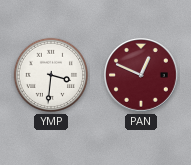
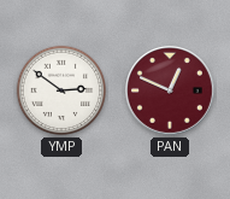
YMP: 3:31 -> 2:51 (61, 90)
